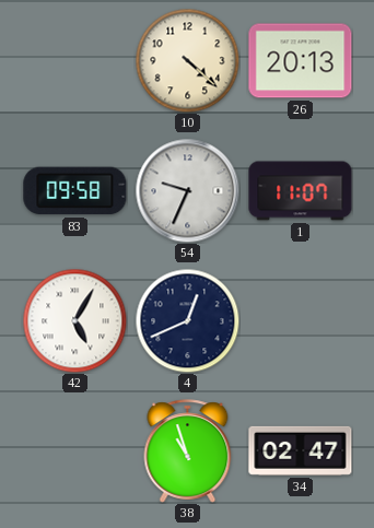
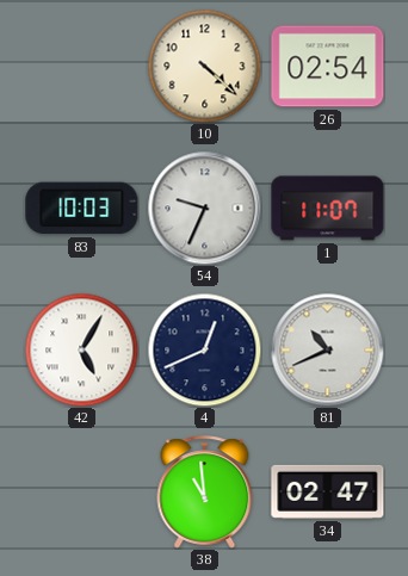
26: 20:13 -> 02:54 (328, 67)
83: 09:58 -> 10:03 (82, 209)
81: none -> 10:41 (327, 349)
38: 10:57 -> 10:59 (205, 493)
